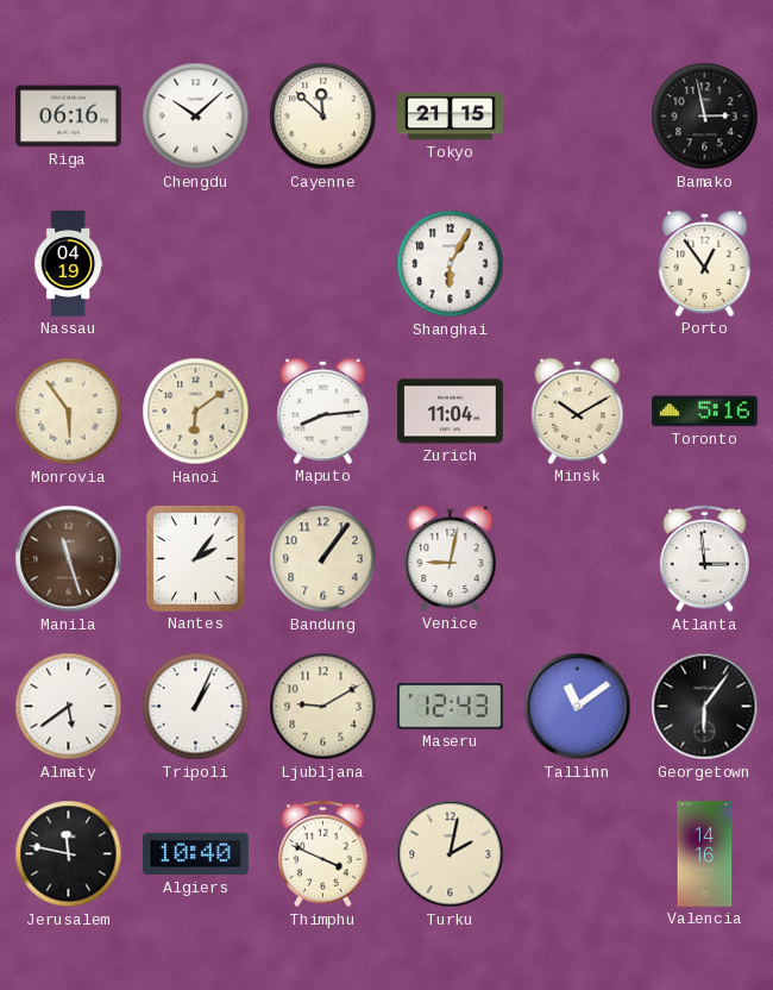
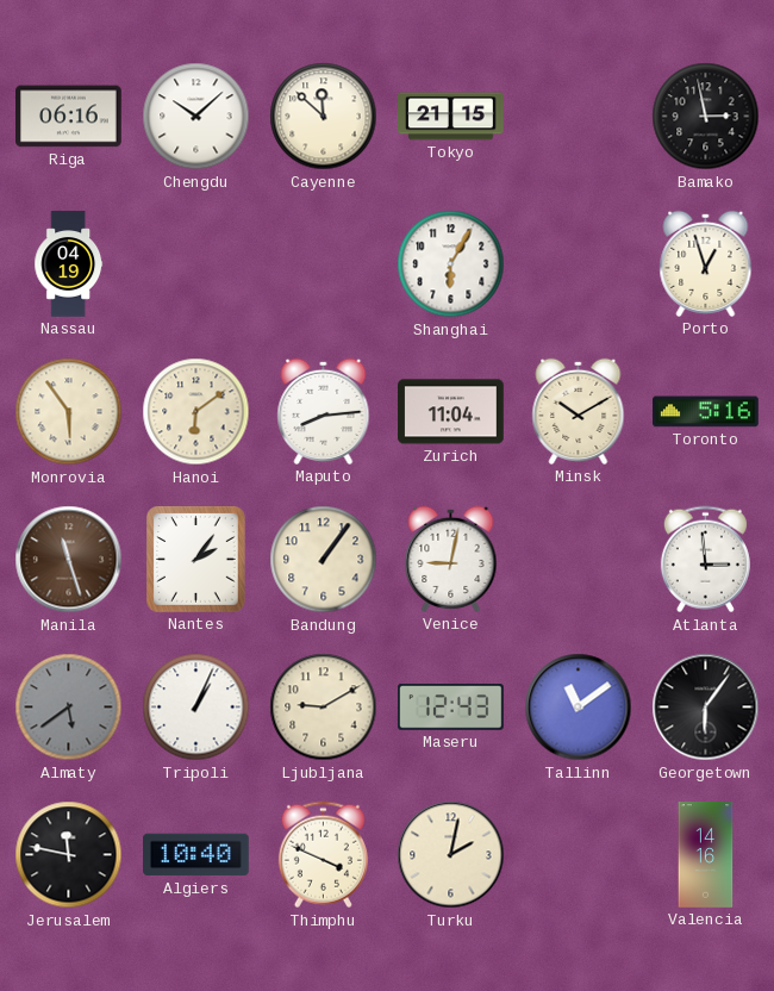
Porto: 12:54 -> 12:57 (706, 263)
Almaty dial: white -> grey (69, 708)
